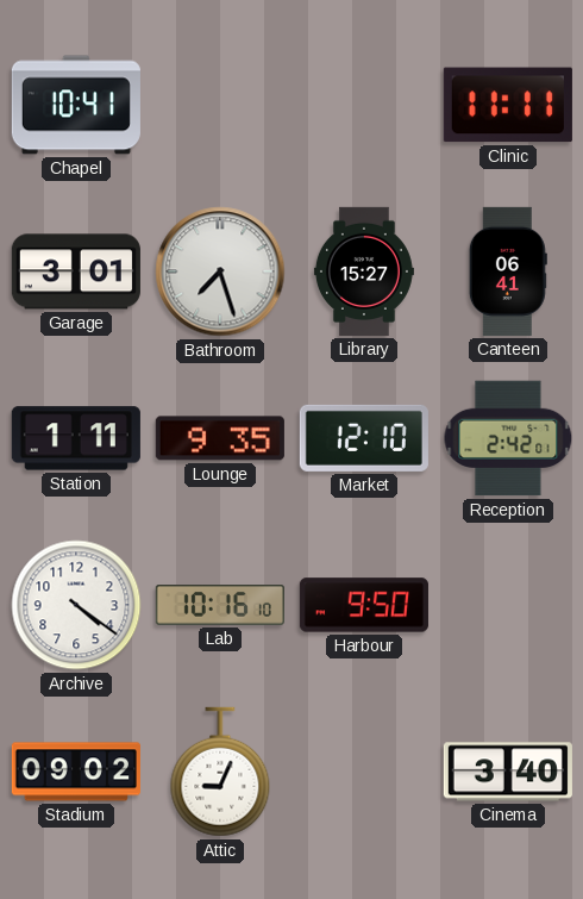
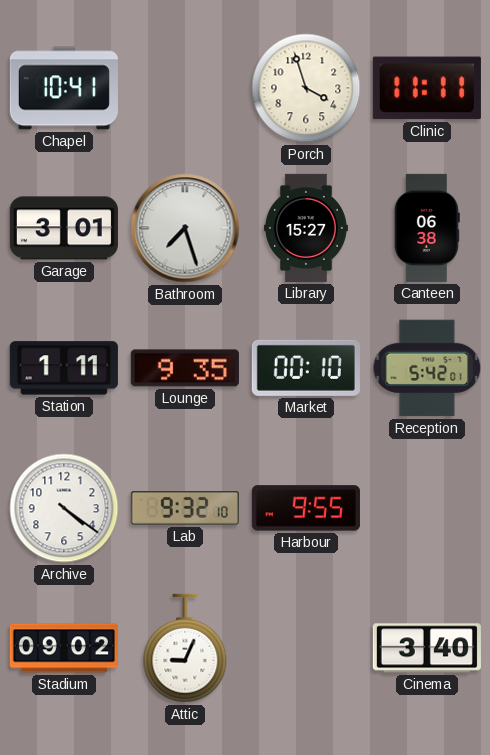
Porch: none -> 3:57 (306, 88)
Canteen: 06:41 -> 06:38 (427, 228)
Market: 12:10 -> 00:10 (306, 368)
Reception: 2:42 -> 5:42 (427, 368)
Lab: 10:16 -> 9:32 (185, 509)
Harbour: 9:50 -> 9:55 (306, 508)
